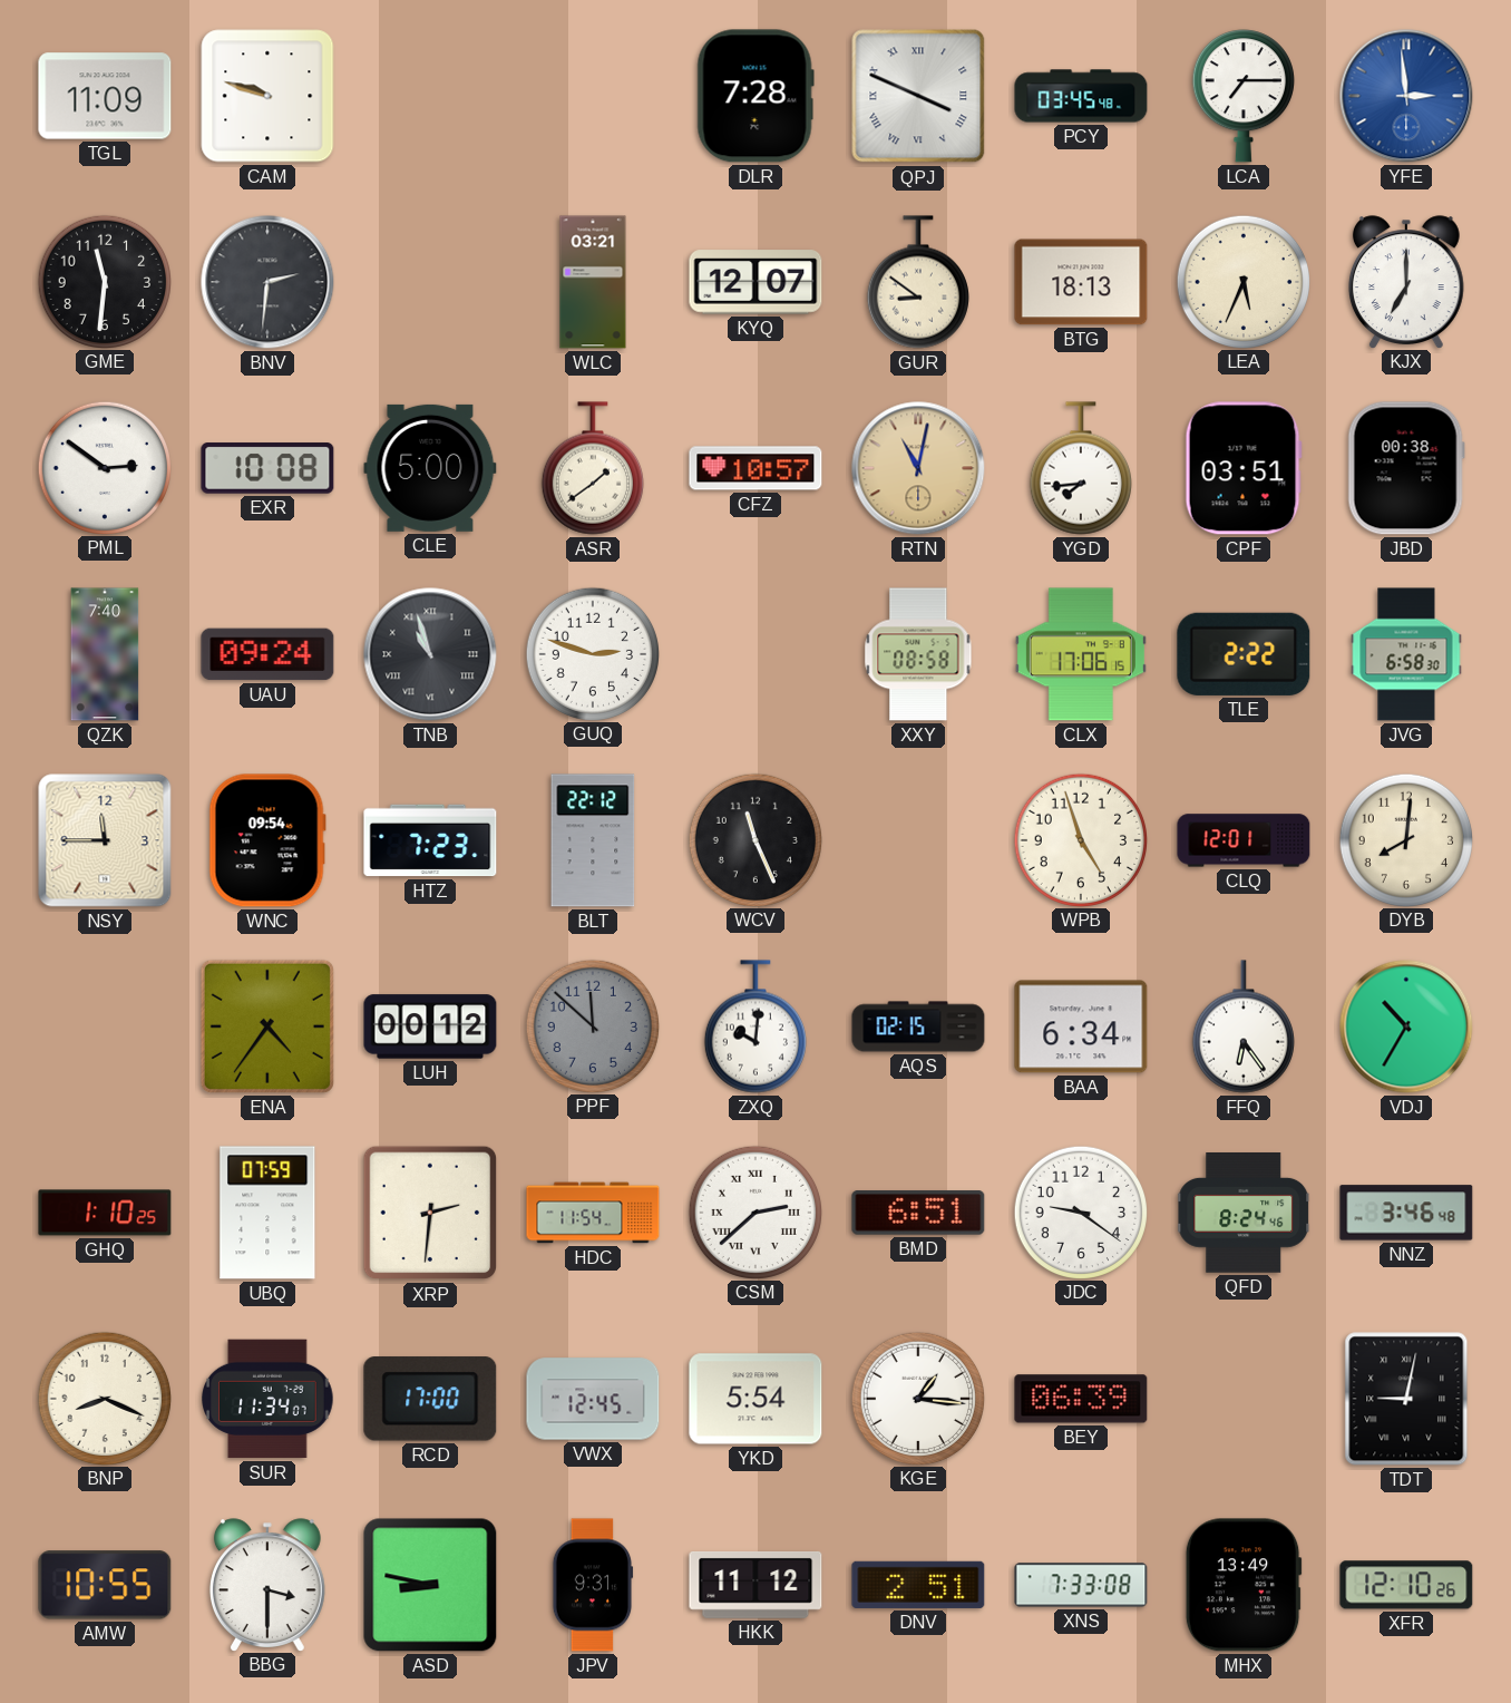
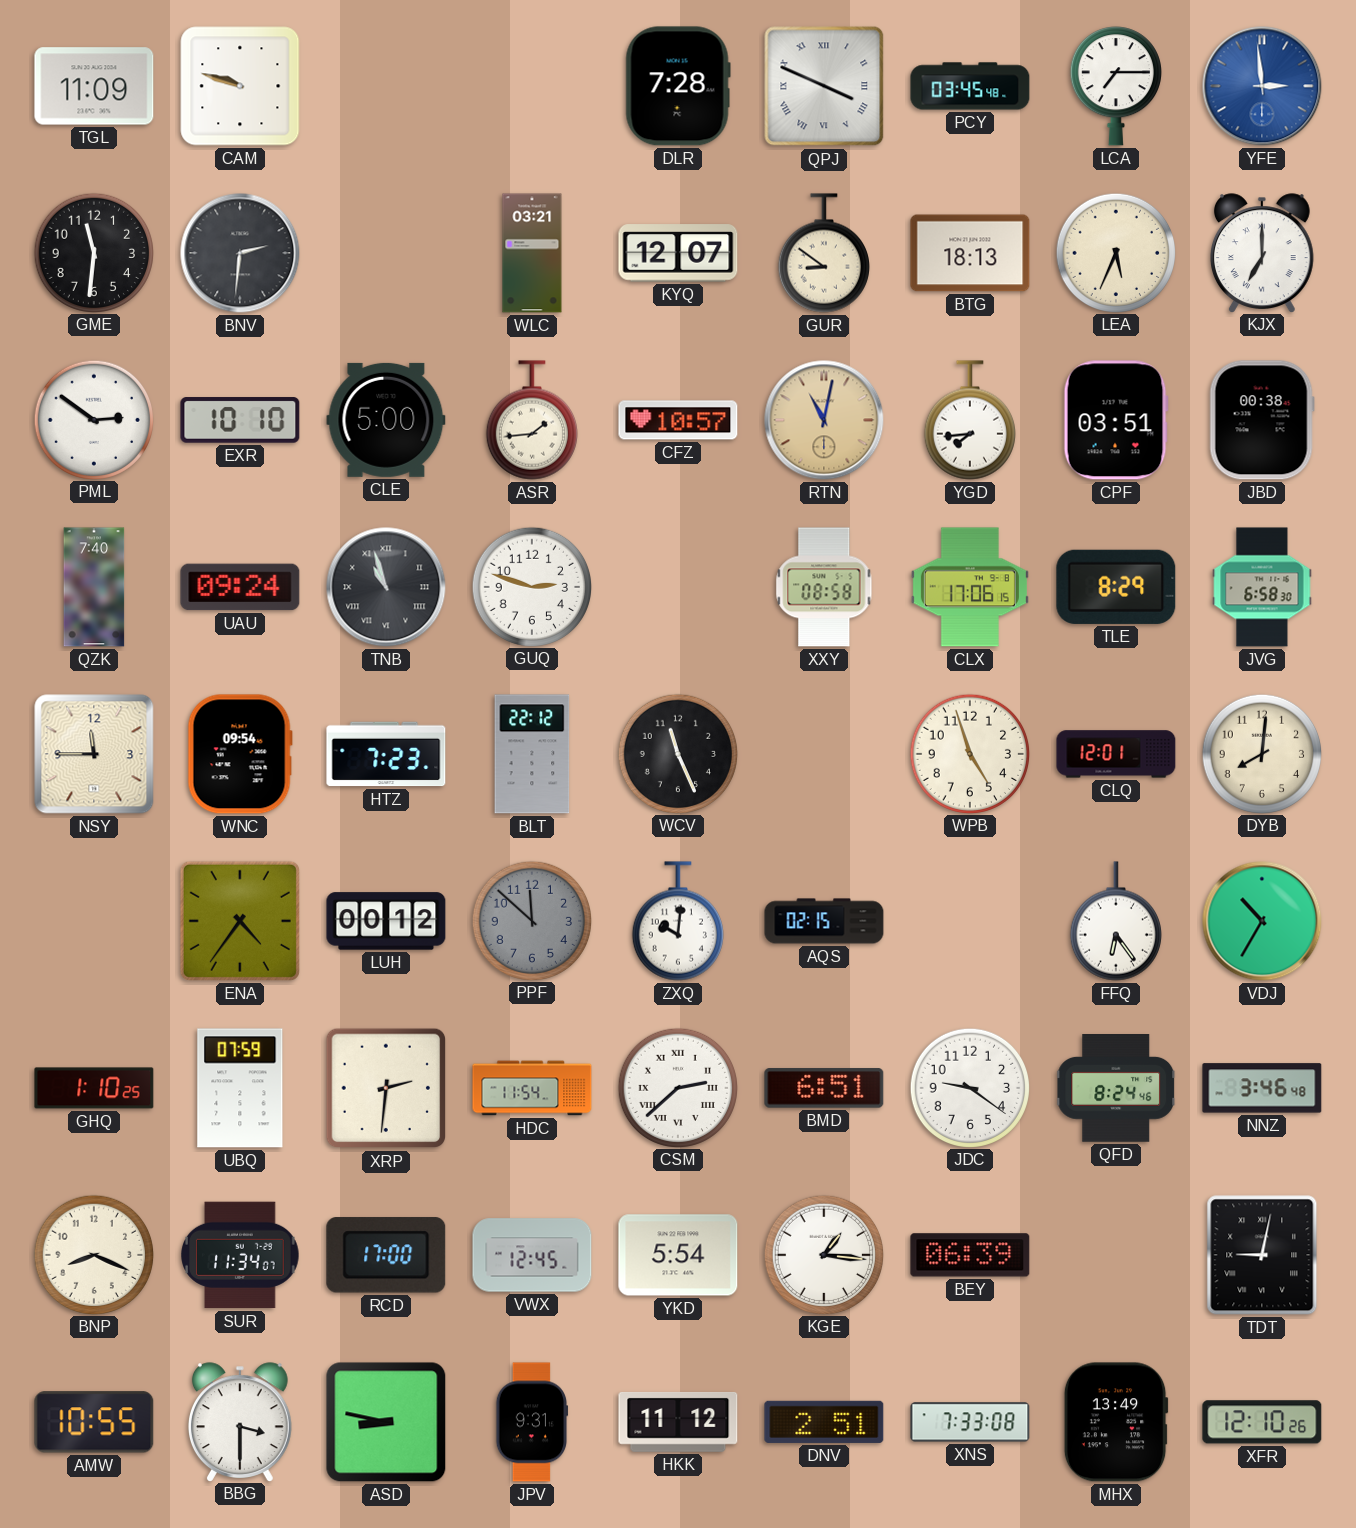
EXR: 10:08 -> 10:10 (240, 420)
ASR: 1:39 -> 1:44 (532, 420)
TLE: 2:22 -> 8:29 (1116, 587)
BAA: 6:34 -> none (1081, 1026)
